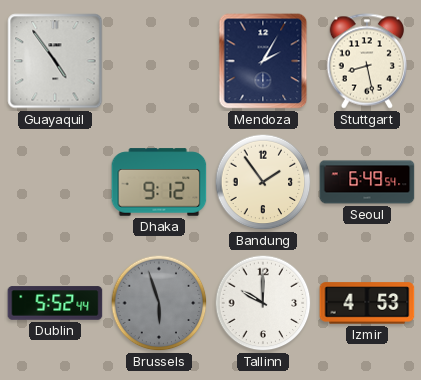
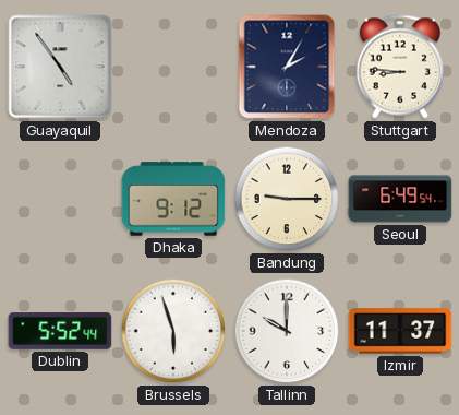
Stuttgart: 8:28 -> 8:46 (399, 67)
Bandung: 1:54 -> 9:15 (287, 199)
Brussels dial: grey -> white (173, 331)
Izmir: 4:53 -> 11:37 (400, 331)
